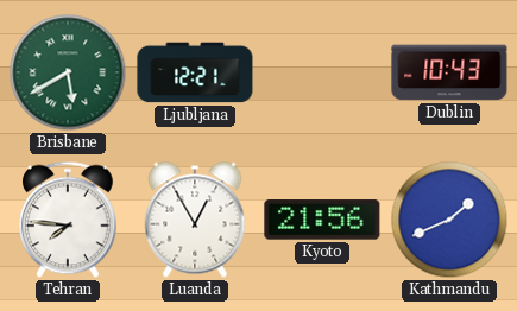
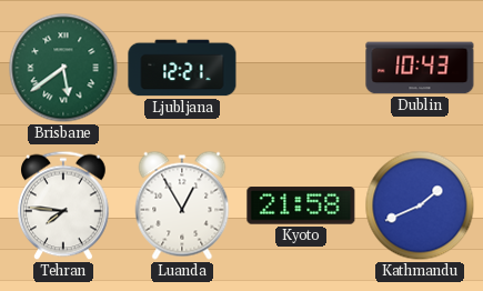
Brisbane: 5:40 -> 5:39 (63, 68)
Kyoto: 21:56 -> 21:58 (301, 205)
